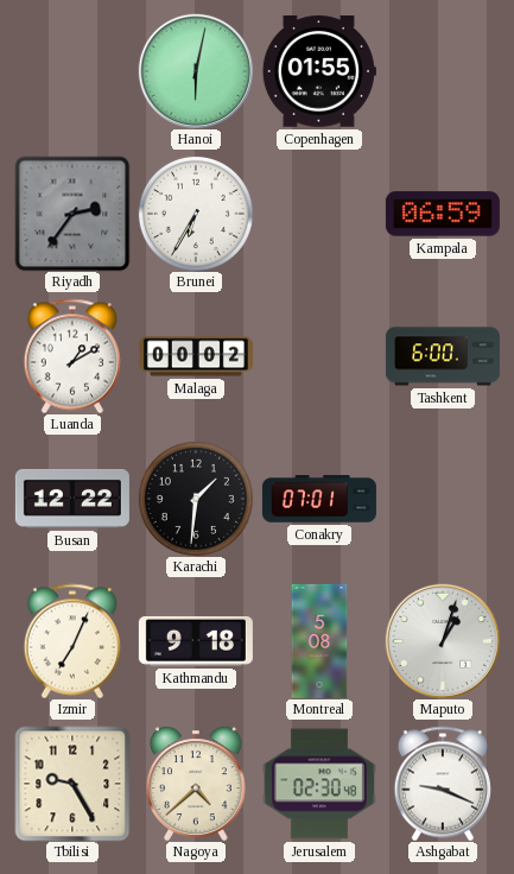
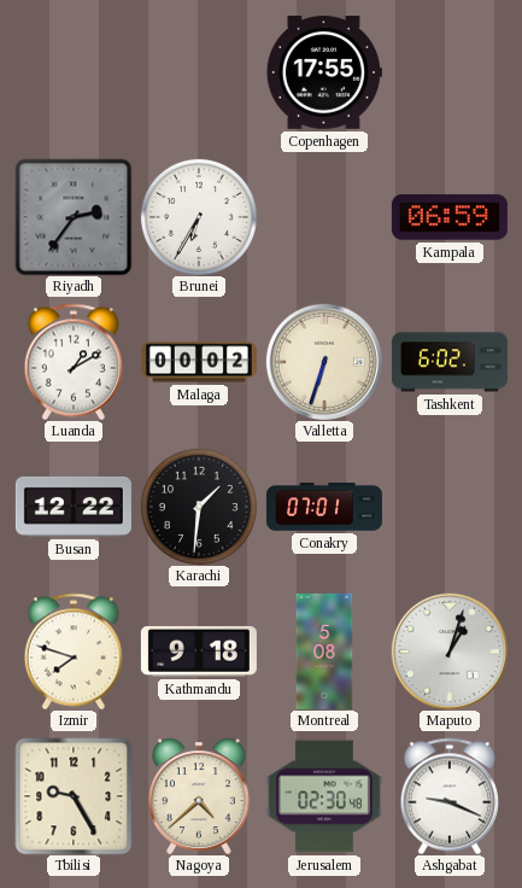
Hanoi: 6:02 -> none (196, 71)
Copenhagen: 01:55 -> 17:55 (324, 72)
Valletta: none -> 6:33 (324, 362)
Tashkent: 6:00 -> 6:02 (450, 362)
Izmir: 7:04 -> 7:48 (74, 652)
